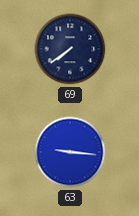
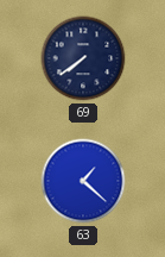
63: 9:16 -> 1:22 (83, 181)
